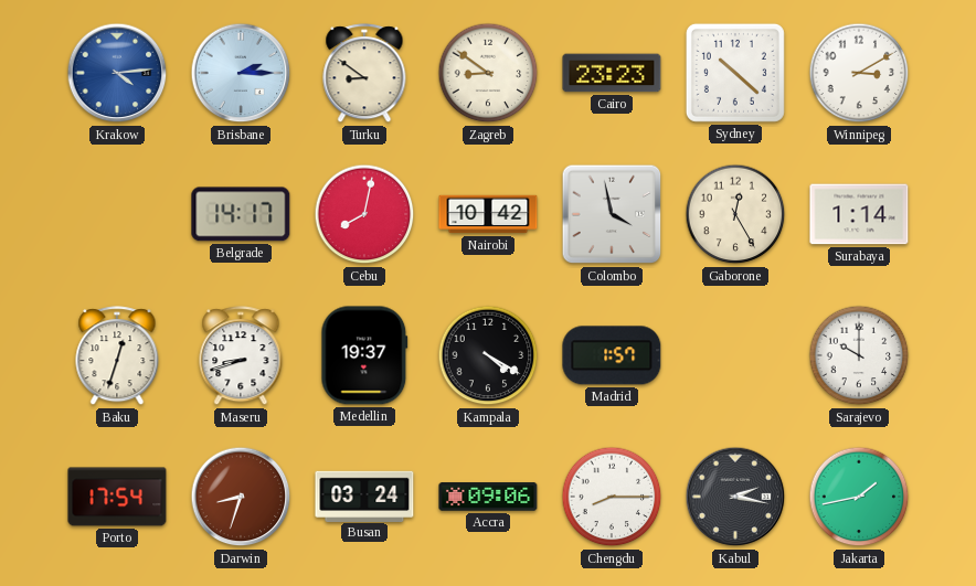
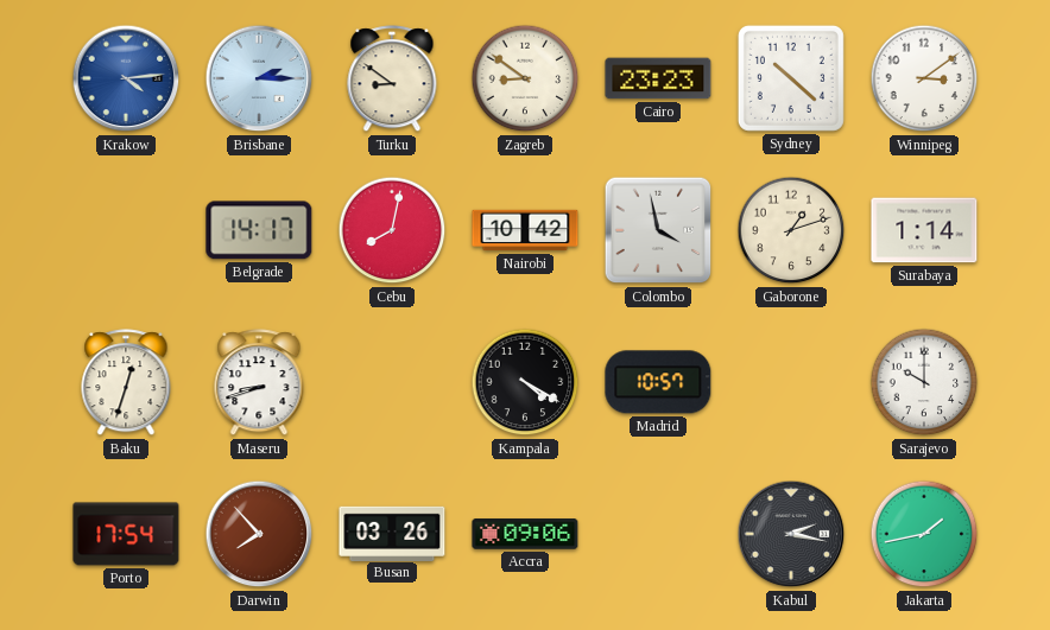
Winnipeg: 3:10 -> 3:09 (924, 78)
Gaborone: 12:25 -> 1:12 (791, 230)
Medellin: 19:37 -> none (364, 355)
Madrid: 1:57 -> 10:57 (658, 382)
Darwin: 8:33 -> 7:53 (259, 534)
Busan: 03:24 -> 03:26 (392, 533)
Chengdu: 8:15 -> none (612, 497)
